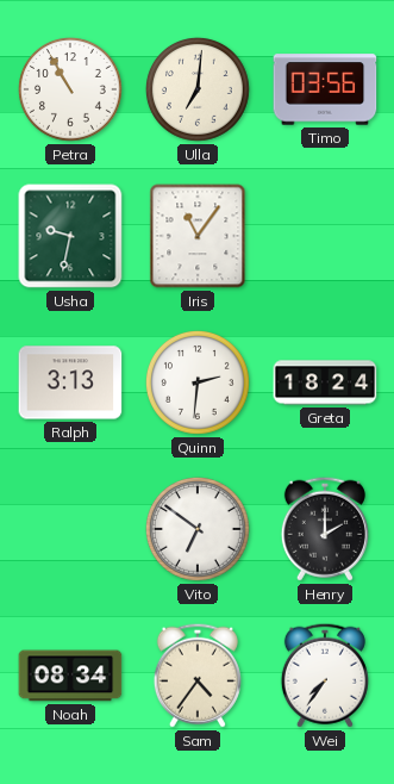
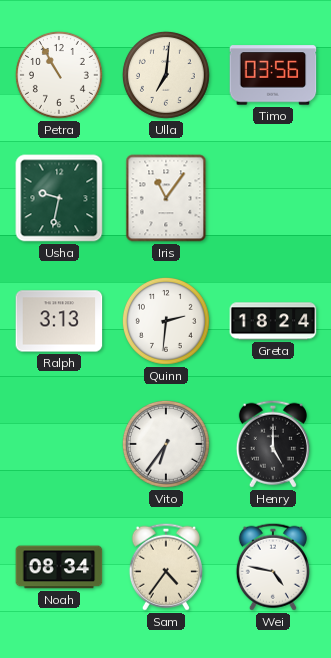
Vito: 6:51 -> 6:36 (166, 444)
Henry: 2:00 -> 5:00 (273, 444)
Wei: 7:36 -> 4:47 (273, 567)
